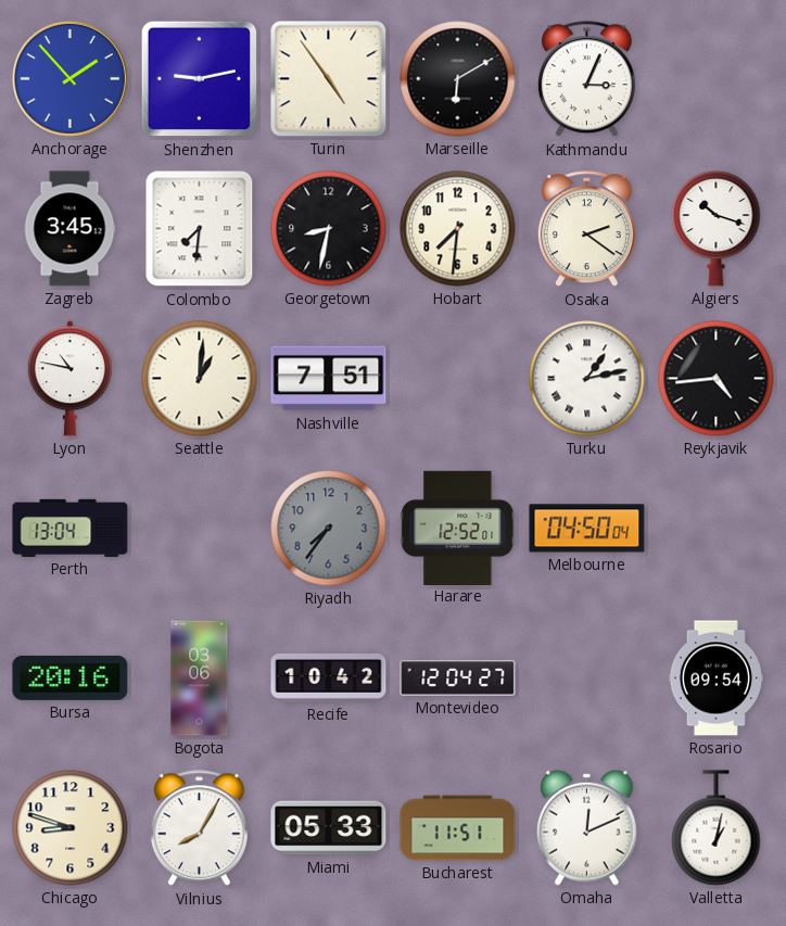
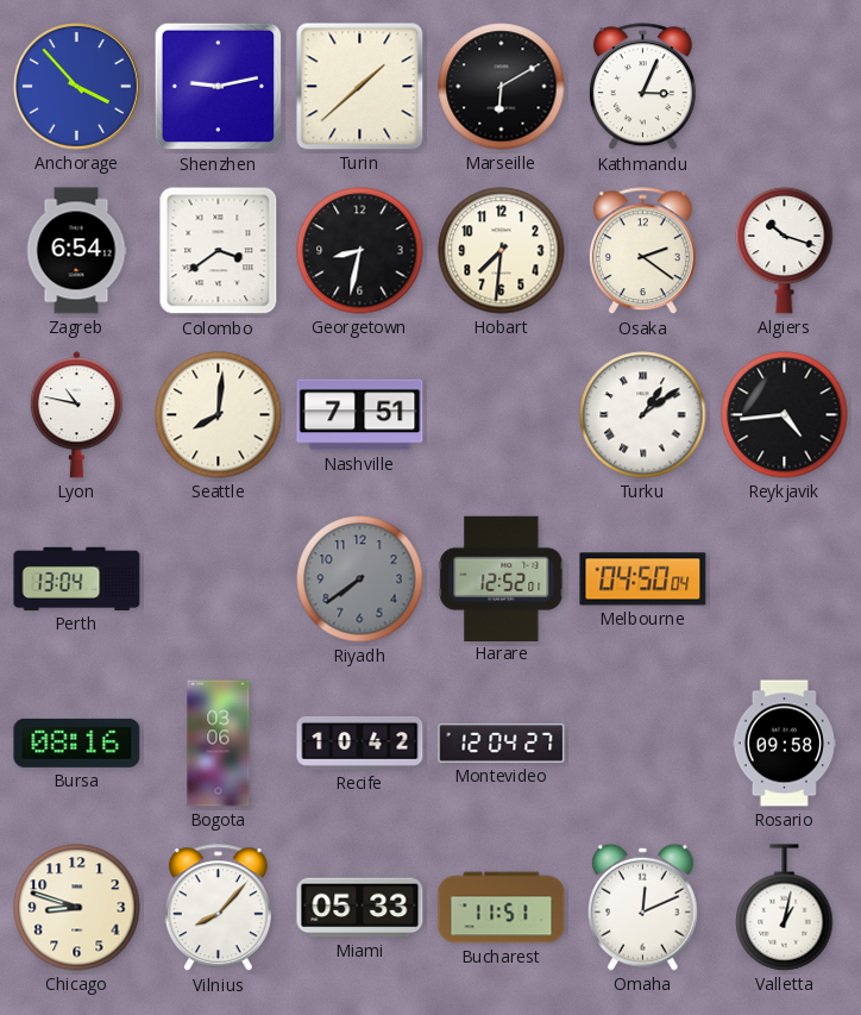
Anchorage: 1:53 -> 3:53 (76, 86)
Turin: 4:54 -> 1:38 (360, 87)
Zagreb: 3:45 -> 6:54 (76, 251)
Colombo: 7:31 -> 3:39 (219, 251)
Seattle: 1:01 -> 8:01 (219, 415)
Turku: 1:13 -> 1:09 (643, 415)
Riyadh: 7:36 -> 7:39 (360, 579)
Bursa: 20:16 -> 08:16 (77, 743)
Rosario: 09:54 -> 09:58 (784, 744)
Vilnius: 8:05 -> 8:07 (218, 908)
